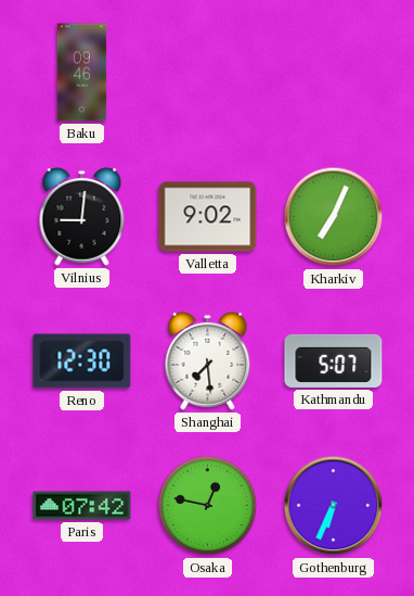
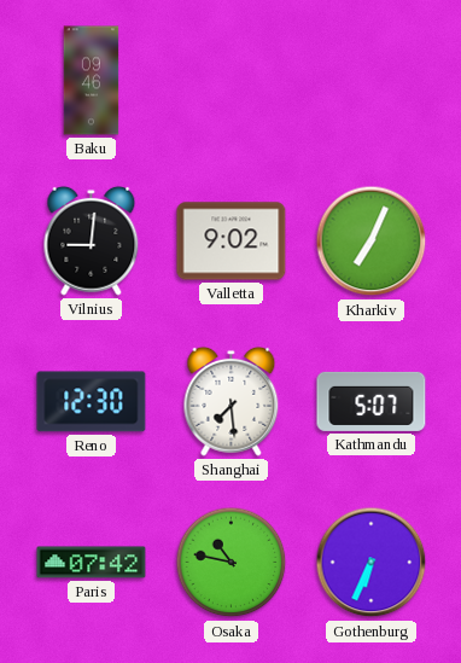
Osaka: 12:47 -> 10:47 (232, 563)
